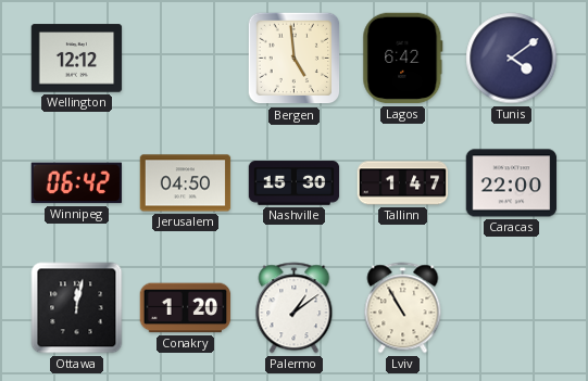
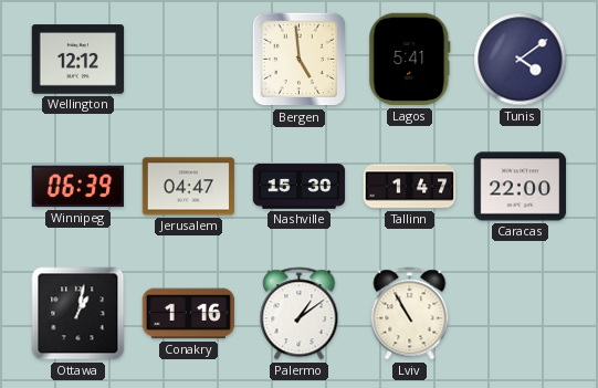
Lagos: 6:42 -> 5:41 (410, 60)
Winnipeg: 06:42 -> 06:39 (78, 187)
Jerusalem: 04:50 -> 04:47 (189, 187)
Ottawa: 12:02 -> 1:02 (78, 314)
Conakry: 1:20 -> 1:16 (189, 314)
